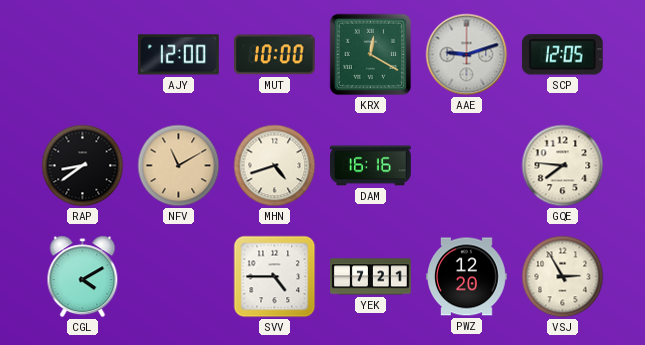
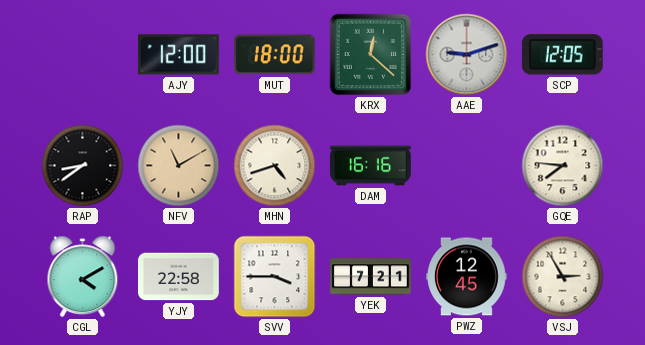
MUT: 10:00 -> 18:00 (274, 55)
KRX: 12:20 -> 12:22 (371, 55)
YJY: none -> 22:58 (179, 277)
SVV: 4:45 -> 3:45 (275, 277)
PWZ: 12:20 -> 12:45 (467, 277)
